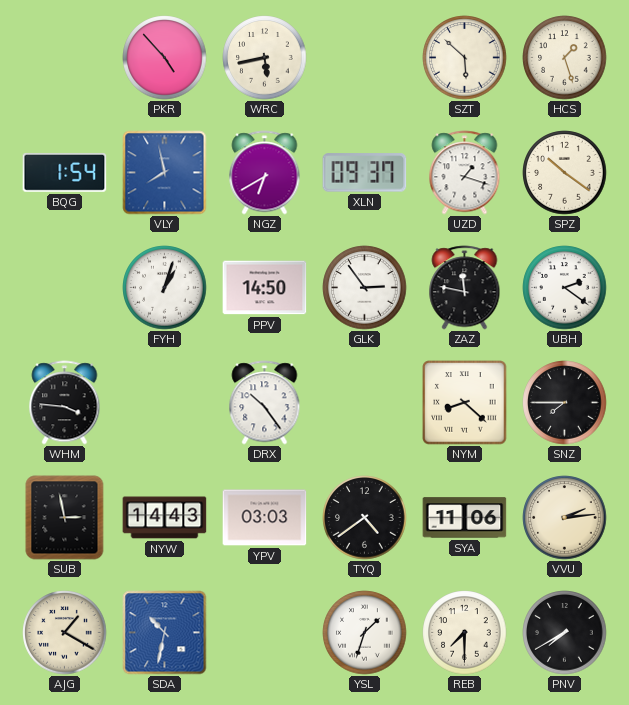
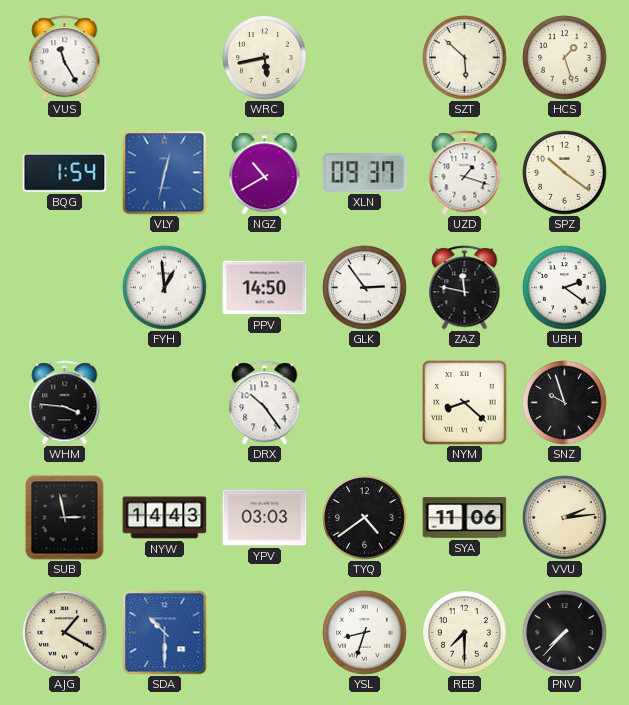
VUS: none -> 11:25 (65, 58)
PKR: 4:53 -> none (165, 58)
VLY: 7:58 -> 12:32 (165, 173)
NGZ: 6:40 -> 10:40 (265, 173)
FYH: 1:03 -> 12:59 (165, 288)
SNZ: 7:45 -> 9:57 (565, 403)
SDA: 10:32 -> 10:30 (165, 633)
YSL: 1:33 -> 8:33 (365, 633)
PNV: 7:40 -> 7:37 (565, 633)
